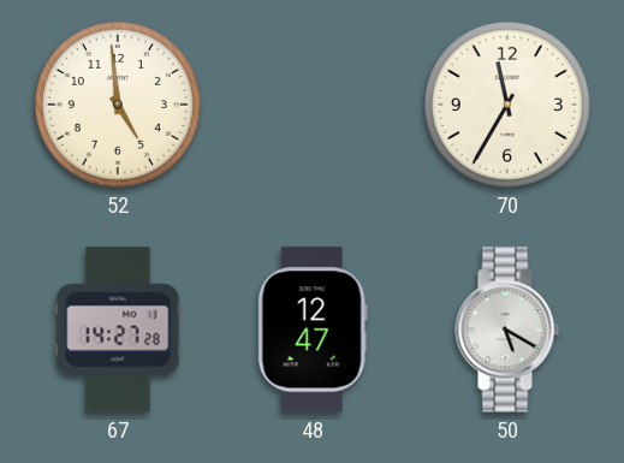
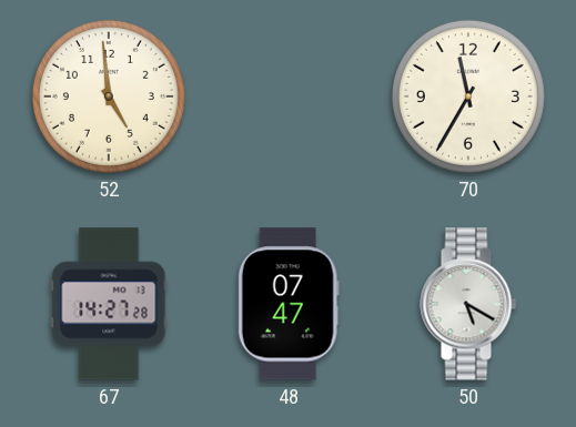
48: 12:47 -> 07:47 (289, 304)
